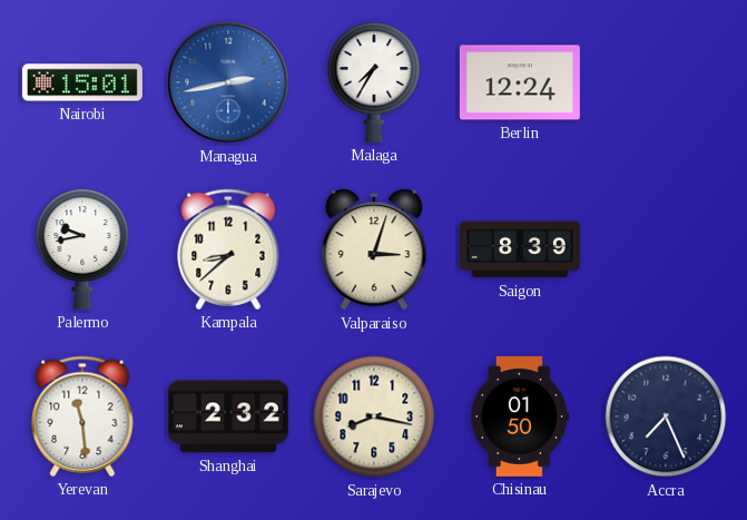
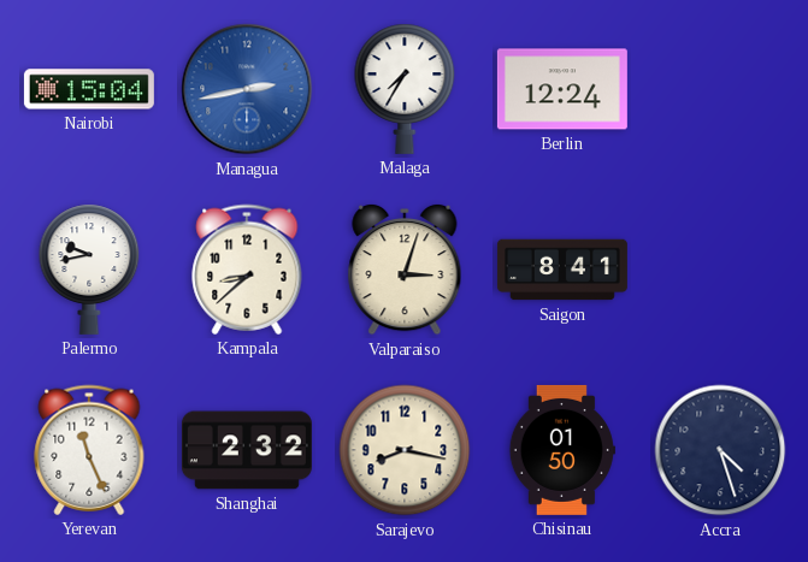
Nairobi: 15:01 -> 15:04 (89, 89)
Saigon: 8:39 -> 8:41 (562, 270)
Yerevan: 11:29 -> 11:26 (89, 450)
Accra: 7:26 -> 4:27 (720, 450)
